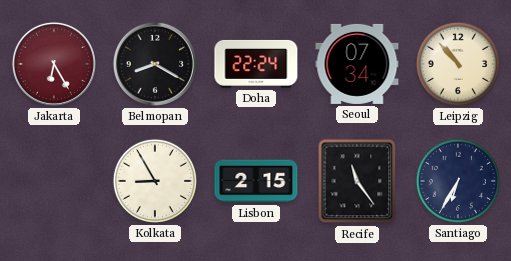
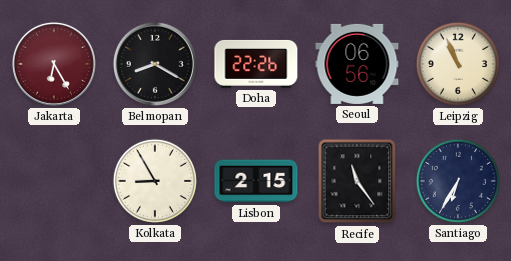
Doha: 22:24 -> 22:26 (256, 64)
Seoul: 07:34 -> 06:56 (357, 64)
Leipzig: 10:53 -> 10:56 (458, 64)
